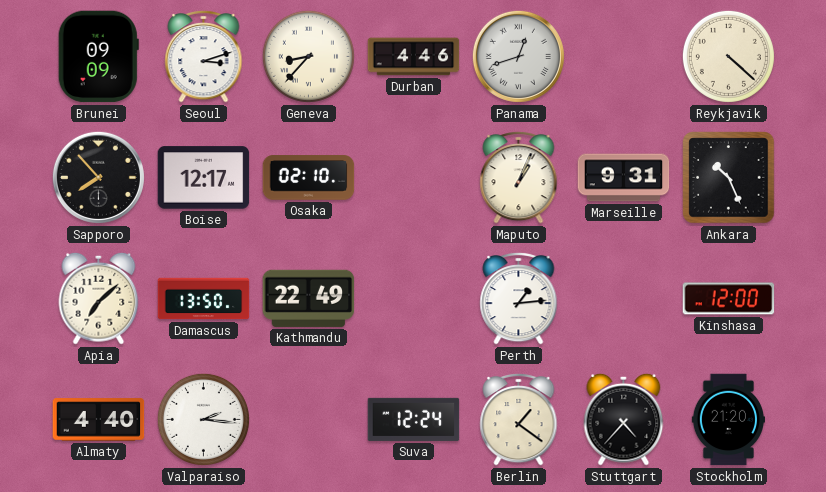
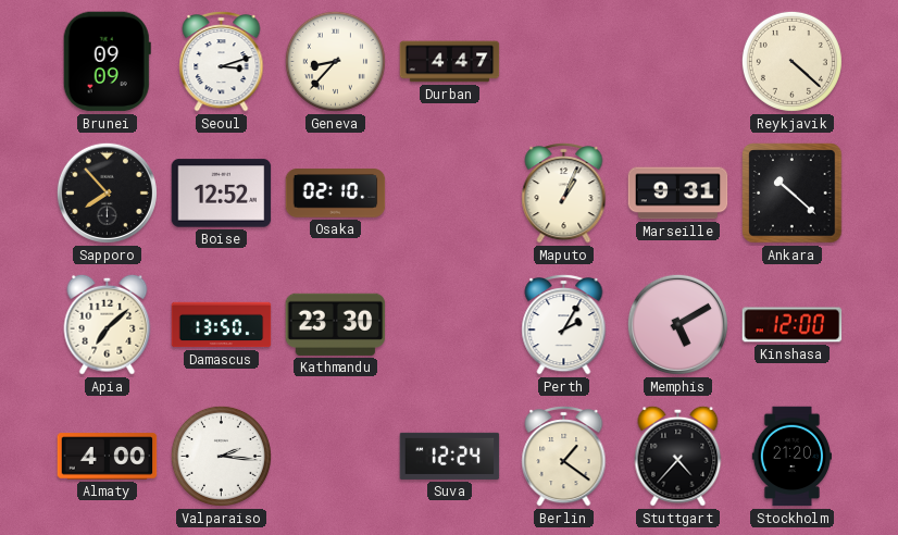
Durban: 4:46 -> 4:47 (450, 62)
Panama: 12:42 -> none (518, 56)
Boise: 12:17 -> 12:52 (222, 194)
Ankara: 10:26 -> 10:22 (793, 194)
Kathmandu: 22:49 -> 23:30 (336, 324)
Perth: 1:14 -> 2:05 (564, 324)
Memphis: none -> 5:10 (677, 324)
Almaty: 4:40 -> 4:00 (108, 457)
